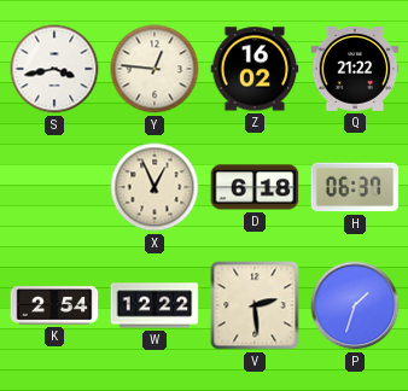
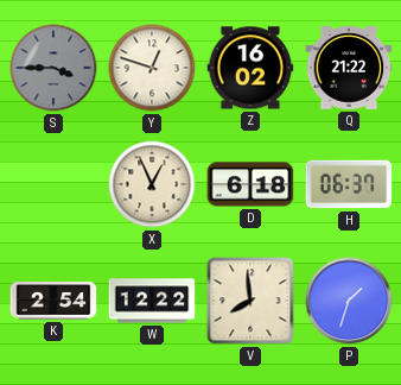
S: 3:43 -> 3:45 (53, 68)
S dial: white -> grey (53, 68)
Y: 12:46 -> 12:48 (152, 68)
V: 2:29 -> 7:59 (250, 301)
